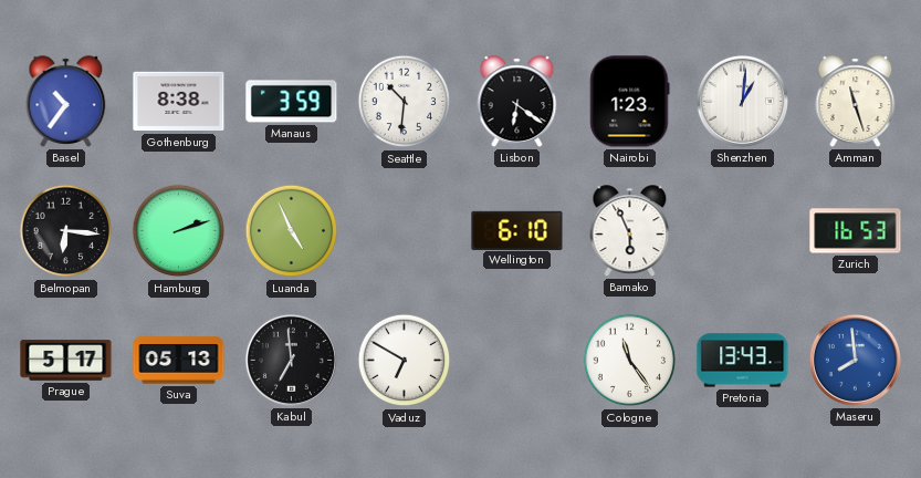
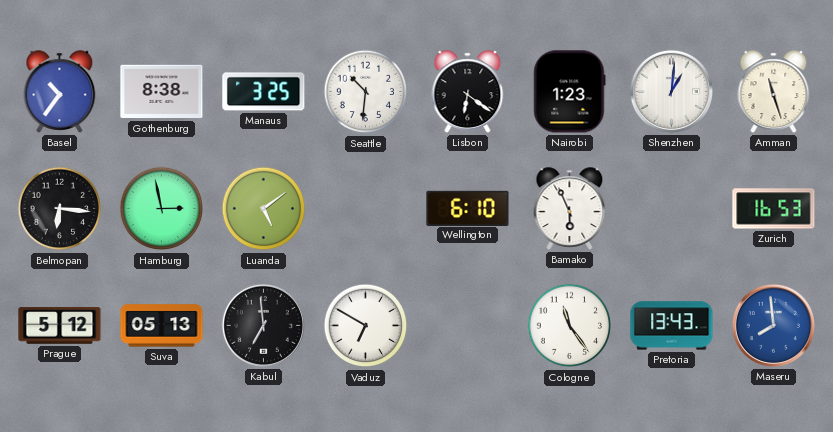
Manaus: 3:59 -> 3:25 (264, 92)
Hamburg: 2:12 -> 2:58 (162, 209)
Luanda: 4:56 -> 5:09 (264, 209)
Prague: 5:17 -> 5:12 (60, 326)
